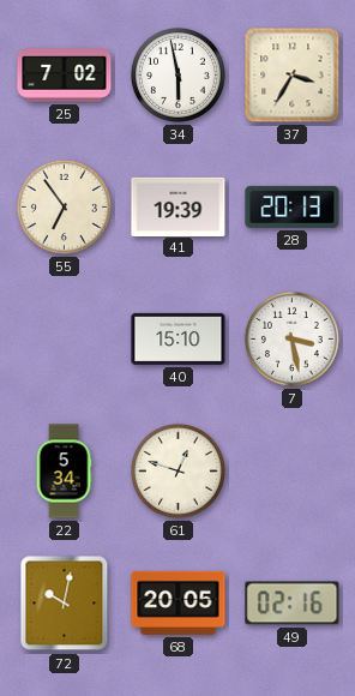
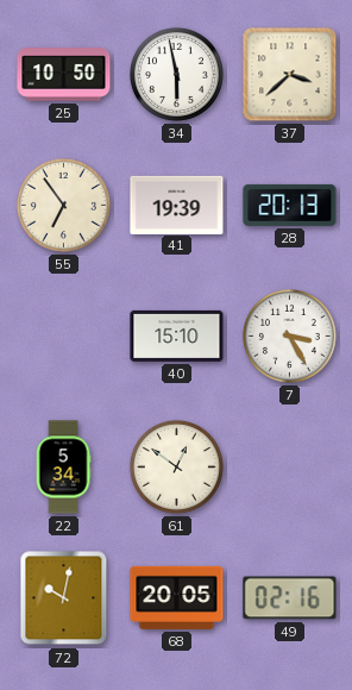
25: 7:02 -> 10:50 (64, 75)
37: 3:35 -> 3:38 (290, 75)
7: 3:28 -> 3:25 (289, 335)
61: 12:48 -> 12:51 (176, 466)
